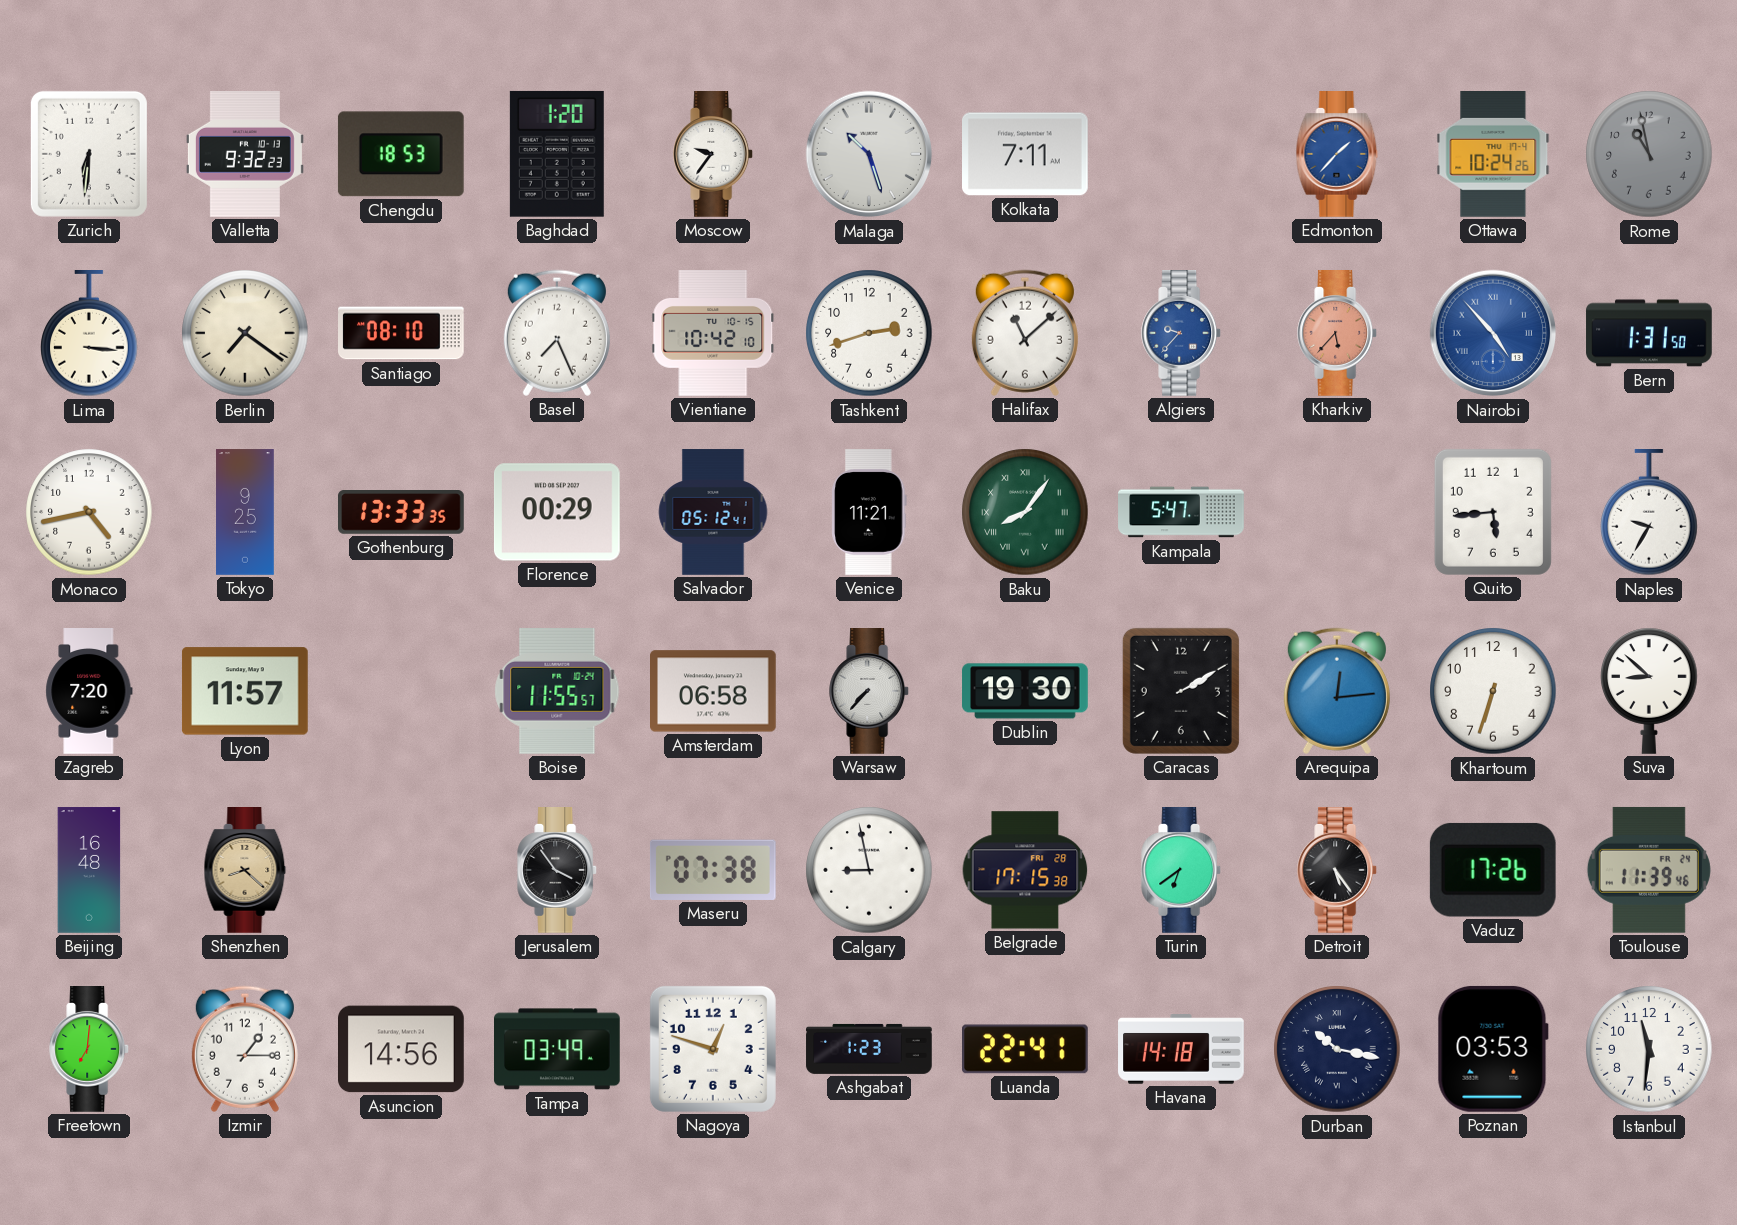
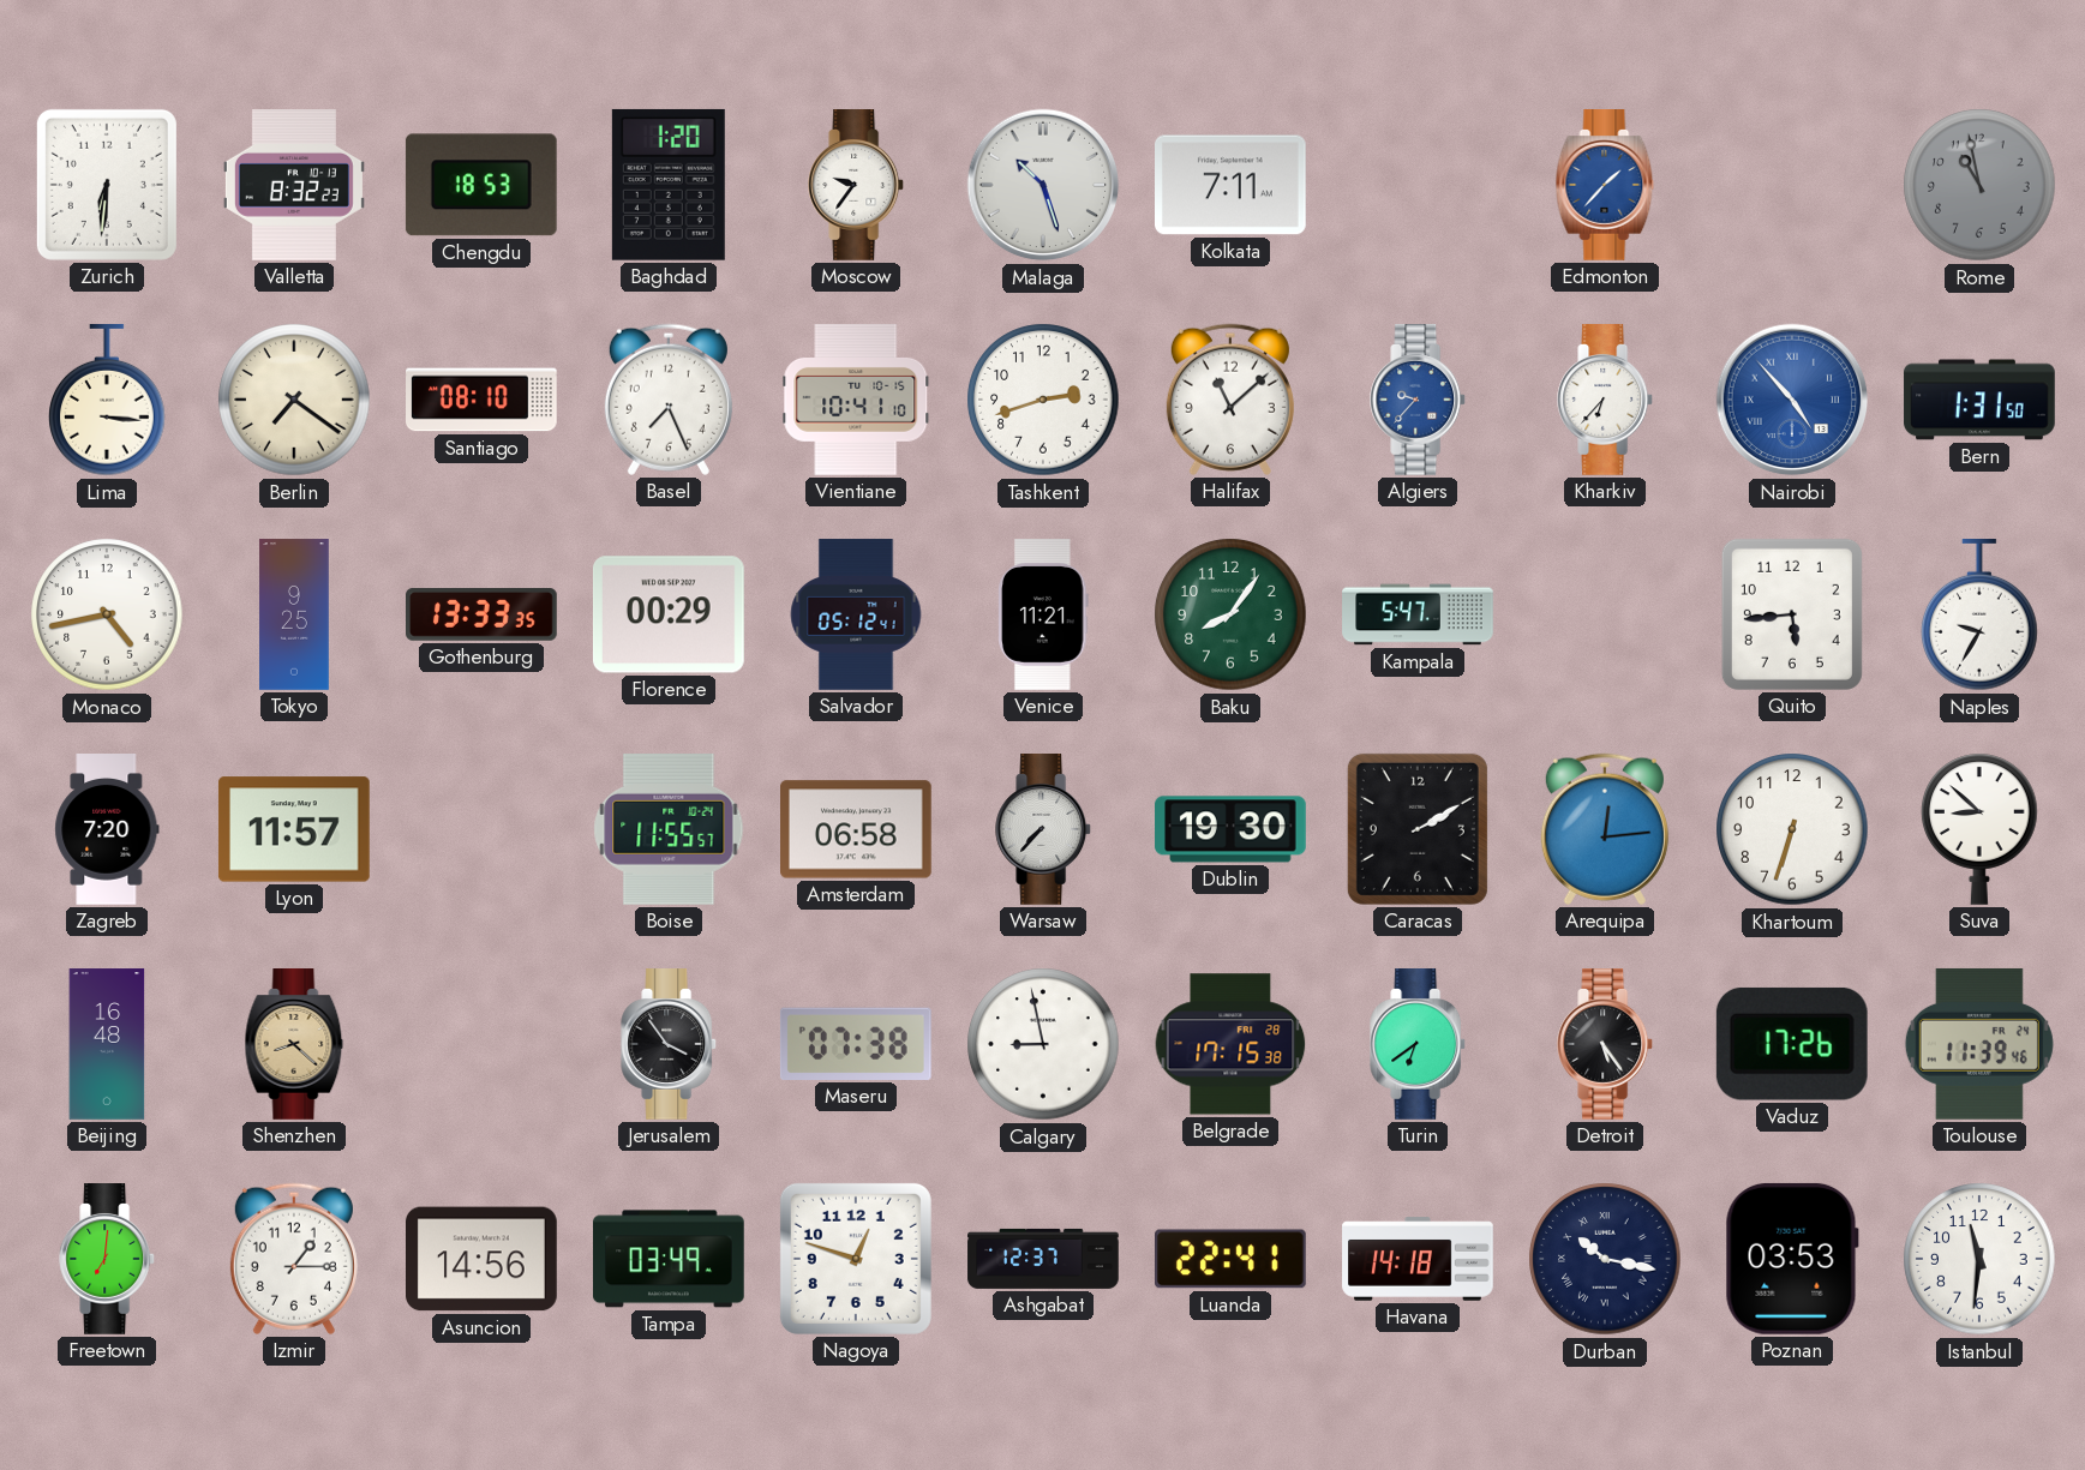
Valletta: 9:32 -> 8:32 (294, 186)
Ottawa: 10:24 -> none (1493, 155)
Vientiane: 10:42 -> 10:41 (856, 401)
Kharkiv: 5:37 -> 6:37 (1606, 401)
Kharkiv dial: salmon -> white (1606, 401)
Baku numerals: Roman -> Arabic (1230, 614)
Ashgabat: 1:23 -> 12:37 (1043, 1259)
